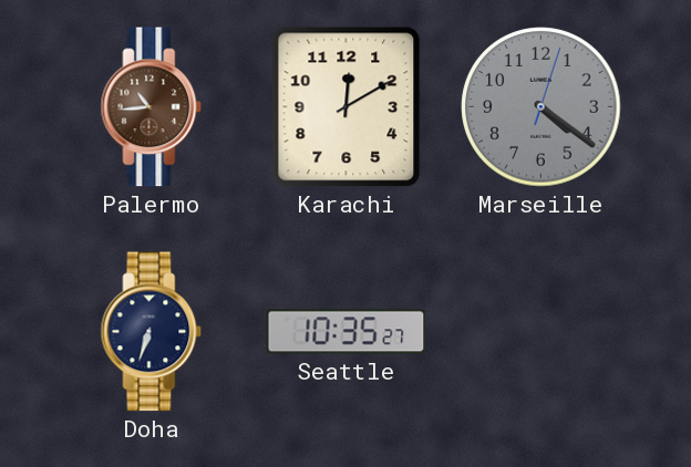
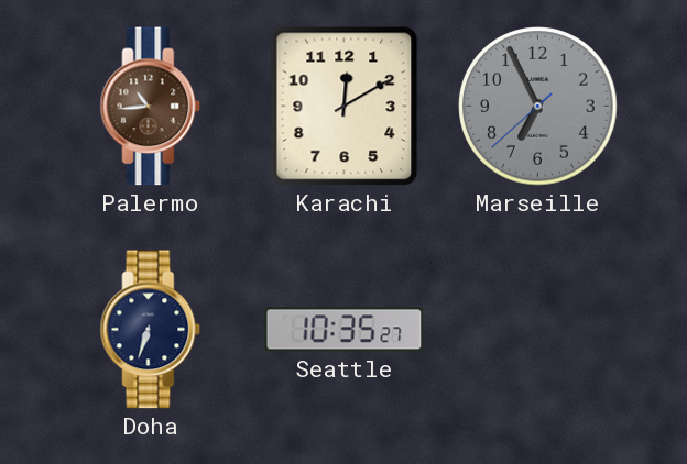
Marseille: 4:21 -> 6:55 (538, 107)
